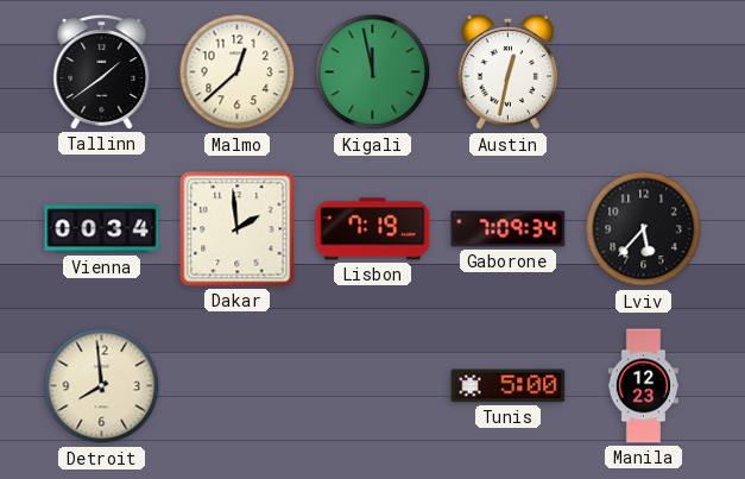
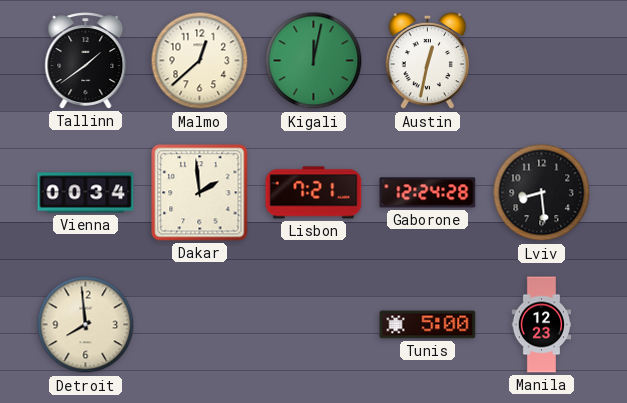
Kigali: 11:58 -> 12:02 (314, 61)
Lisbon: 7:19 -> 7:21 (314, 193)
Gaborone: 7:09 -> 12:24 (428, 193)
Lviv: 5:37 -> 8:29 (542, 193)
